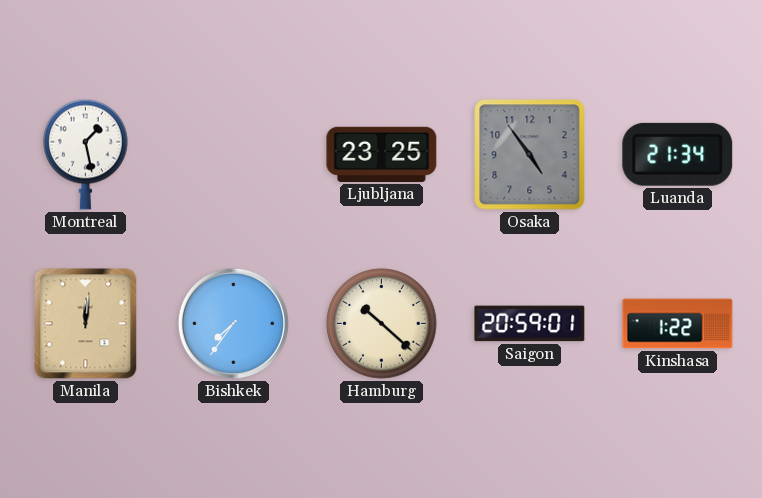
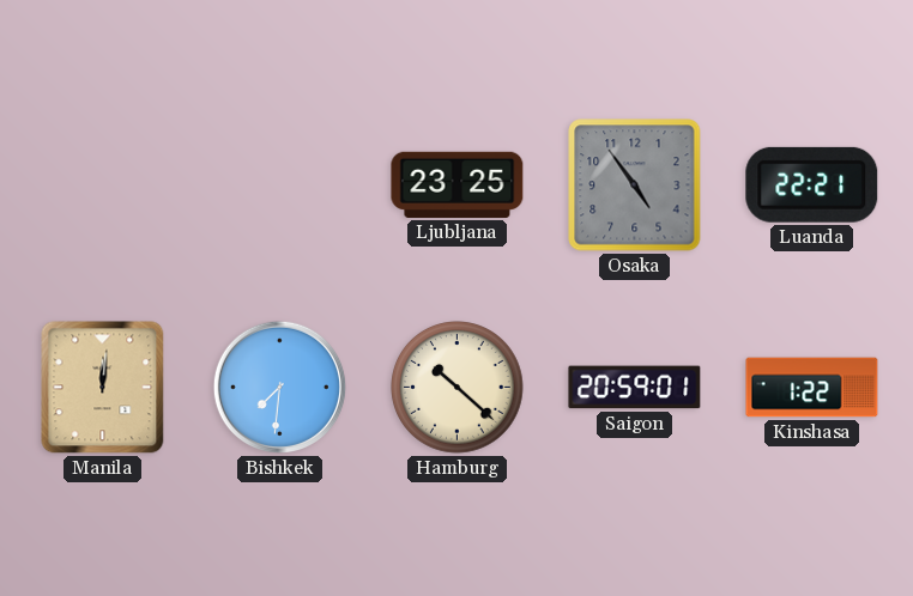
Montreal: 1:28 -> none (86, 154)
Luanda: 21:34 -> 22:21 (812, 184)
Bishkek: 7:36 -> 7:31 (279, 387)
